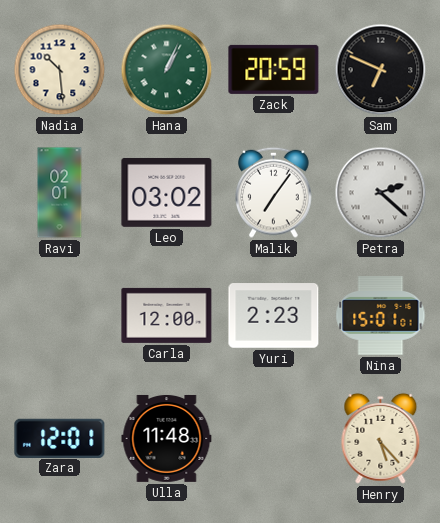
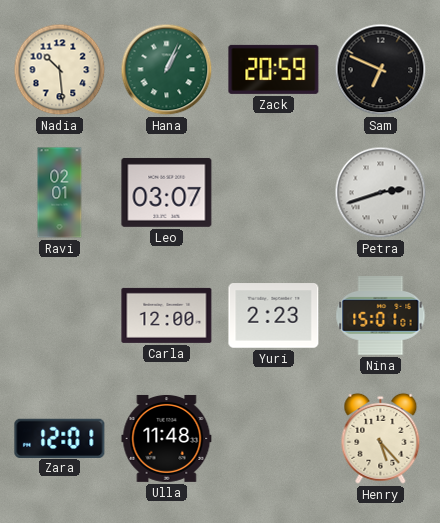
Leo: 03:02 -> 03:07 (167, 192)
Malik: 7:06 -> none (274, 192)
Petra: 2:22 -> 2:42 (381, 193)
